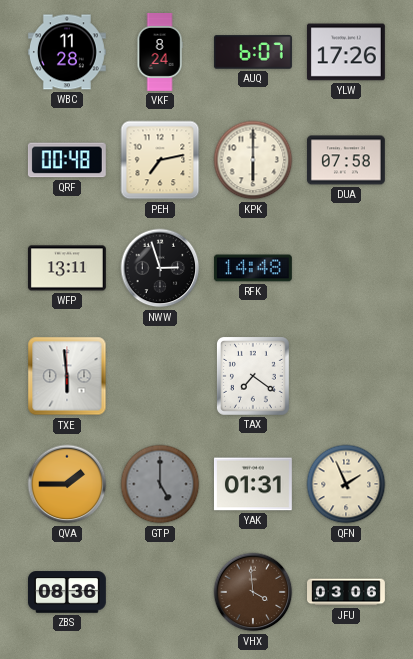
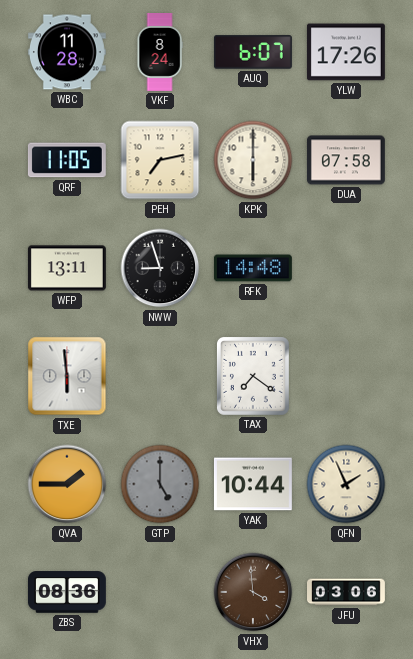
QRF: 00:48 -> 11:05 (67, 160)
NWW: 2:57 -> 8:57 (160, 268)
YAK: 01:31 -> 10:44 (253, 484)
